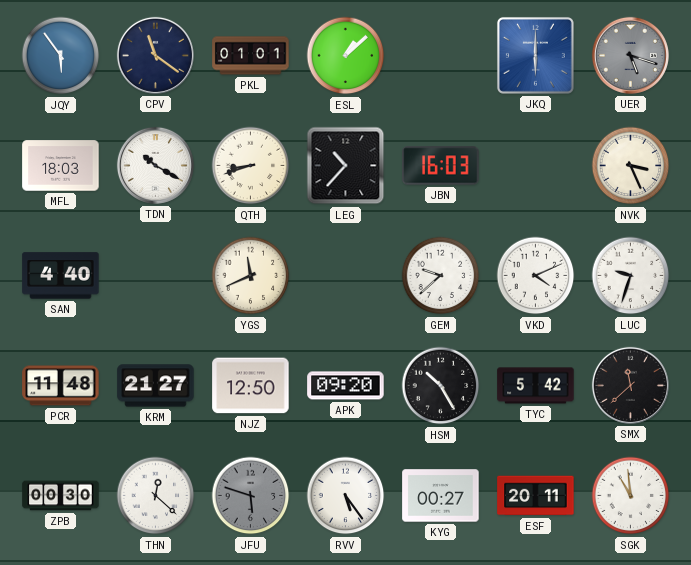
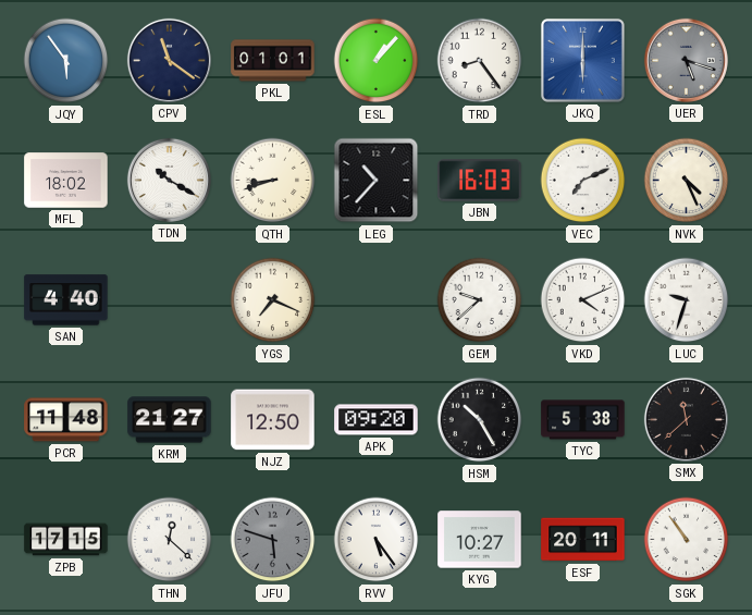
ESL: 1:08 -> 1:07 (377, 61)
TRD: none -> 8:24 (480, 61)
MFL: 18:03 -> 18:02 (66, 181)
VEC: none -> 7:11 (583, 181)
NVK: 3:26 -> 4:26 (687, 181)
YGS: 11:41 -> 7:19 (273, 300)
TYC: 5:42 -> 5:38 (583, 420)
ZPB: 00:30 -> 17:15 (66, 540)
KYG: 00:27 -> 10:27 (480, 540)
SGK: 10:59 -> 10:54 (687, 540)
